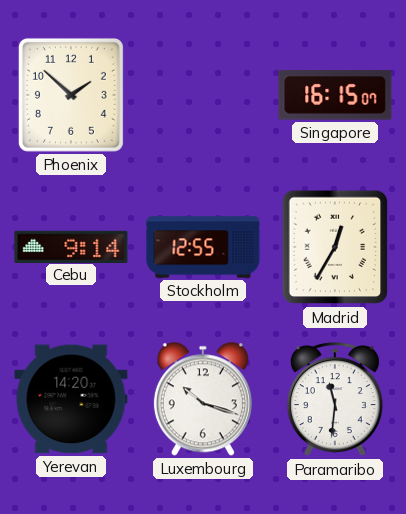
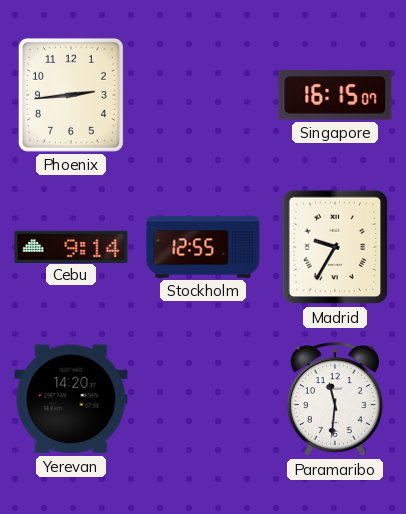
Phoenix: 1:52 -> 2:44 (71, 95)
Madrid: 12:35 -> 9:35 (335, 247)
Luxembourg: 10:18 -> none (203, 399)
